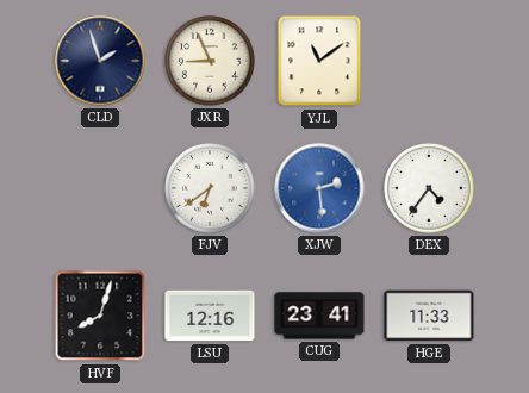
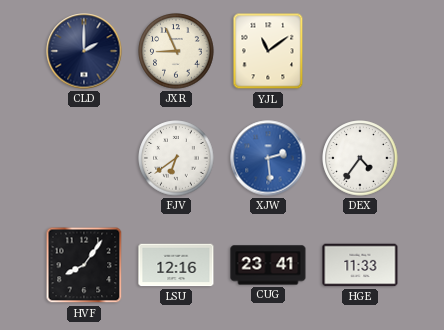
CLD: 1:57 -> 2:00 (84, 51)
HVF: 8:03 -> 8:06 (84, 265)
